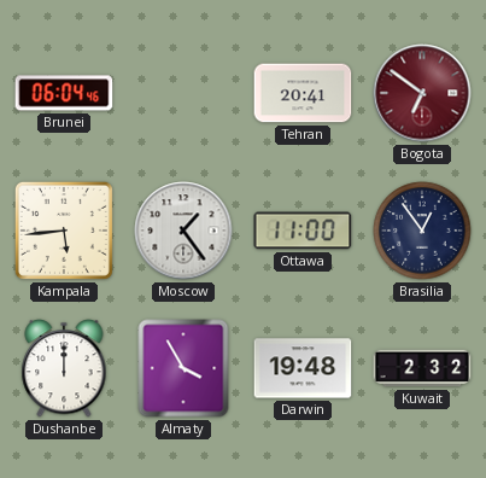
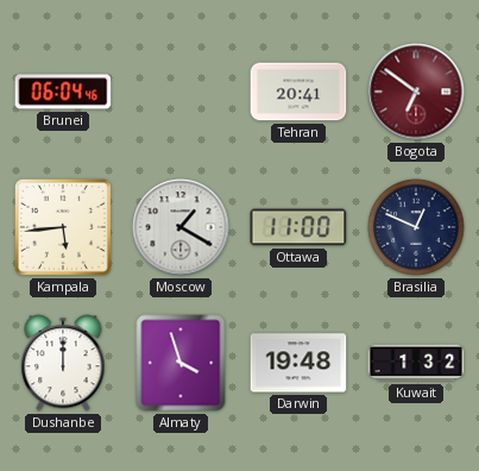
Moscow: 1:24 -> 1:20 (181, 227)
Brasilia: 12:54 -> 12:49 (416, 227)
Almaty: 3:55 -> 3:57 (181, 363)
Kuwait: 2:32 -> 1:32 (416, 363)
